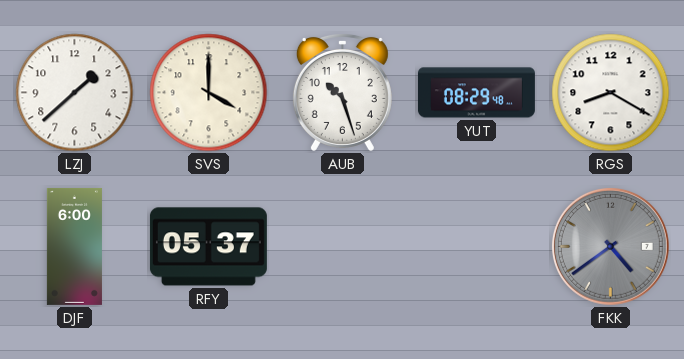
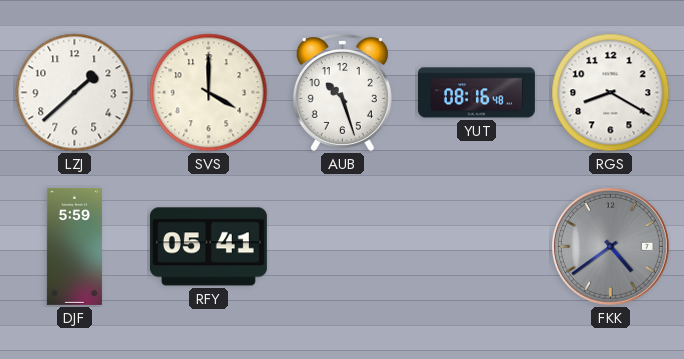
YUT: 08:29 -> 08:16 (476, 93)
DJF: 6:00 -> 5:59 (74, 246)
RFY: 05:37 -> 05:41 (208, 247)
